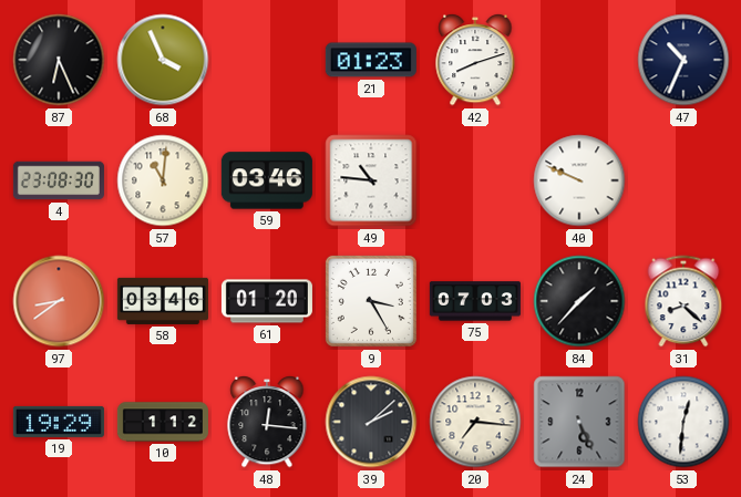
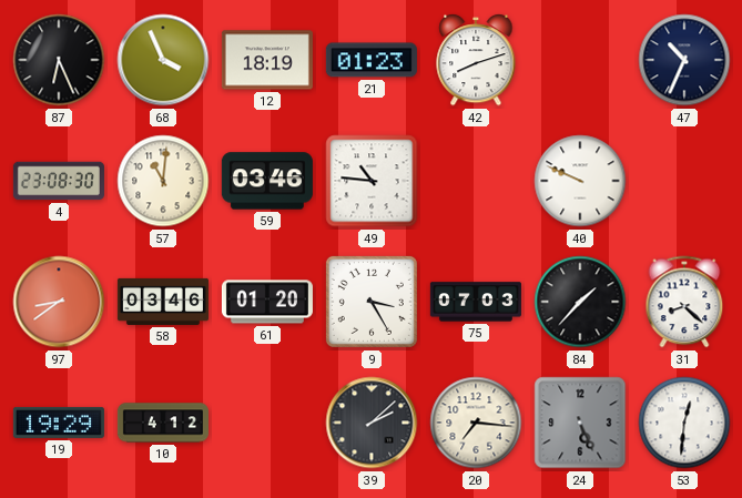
12: none -> 18:19 (267, 60)
10: 1:12 -> 4:12 (163, 423)
48: 12:16 -> none (267, 422)
